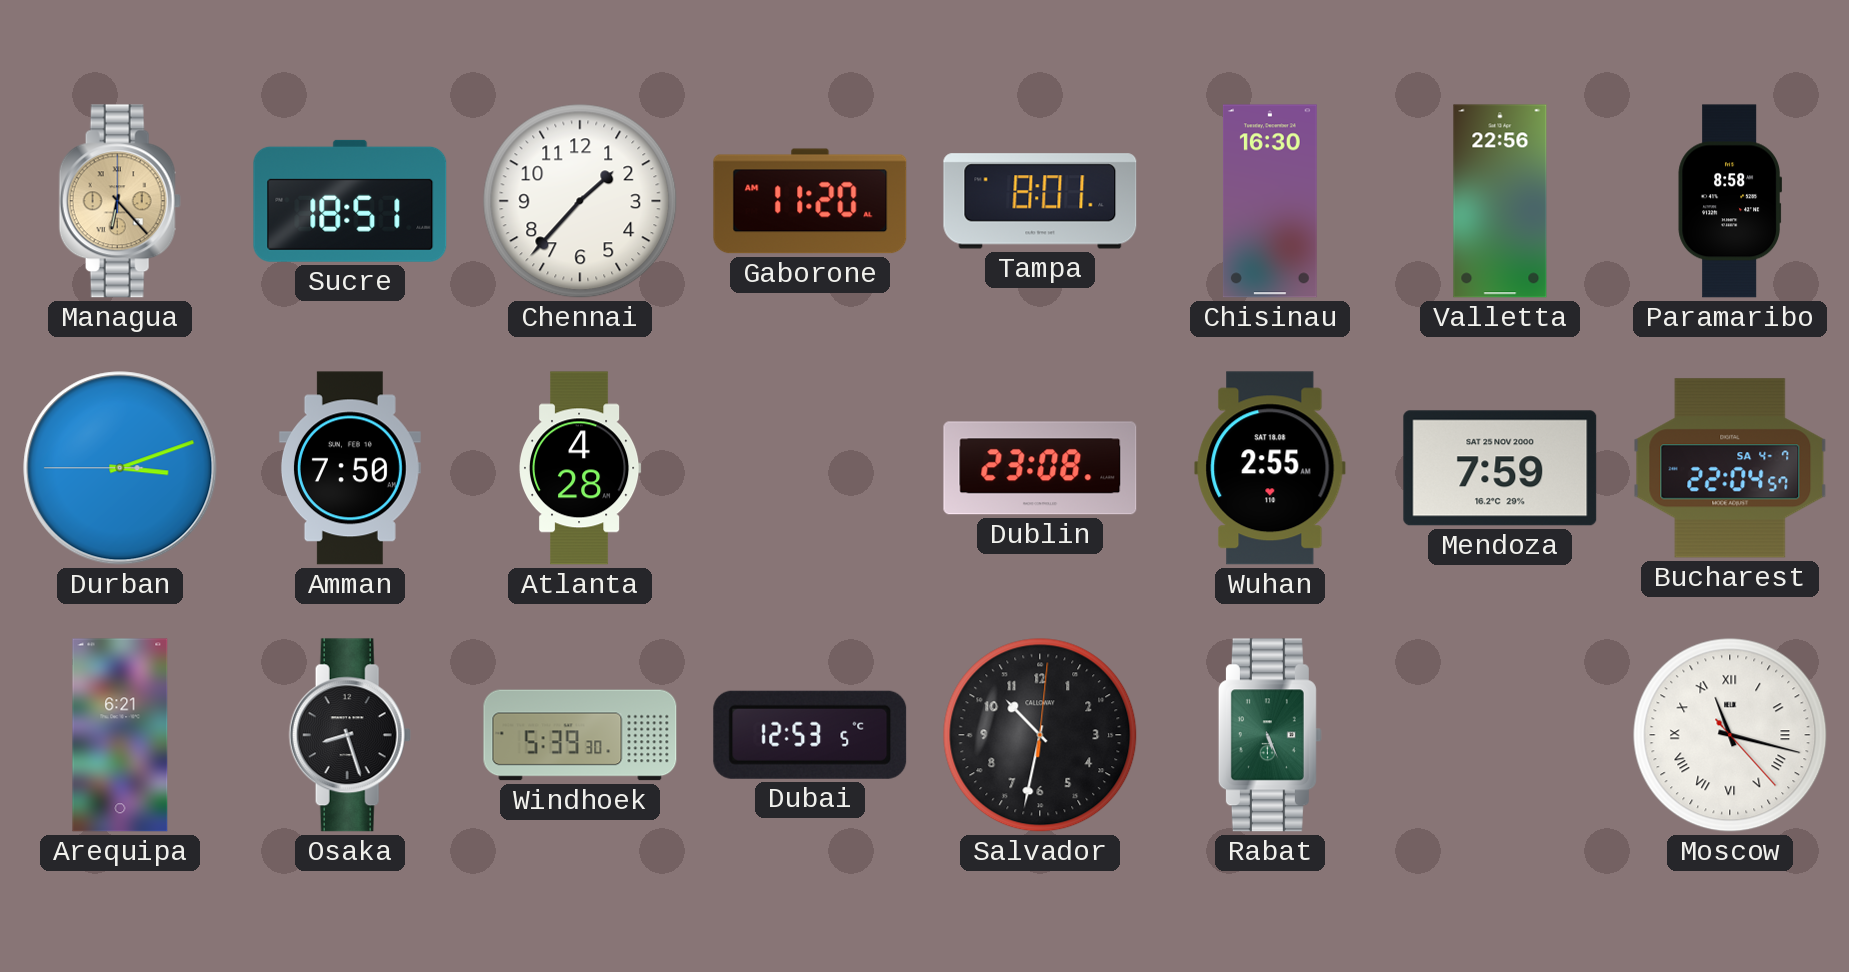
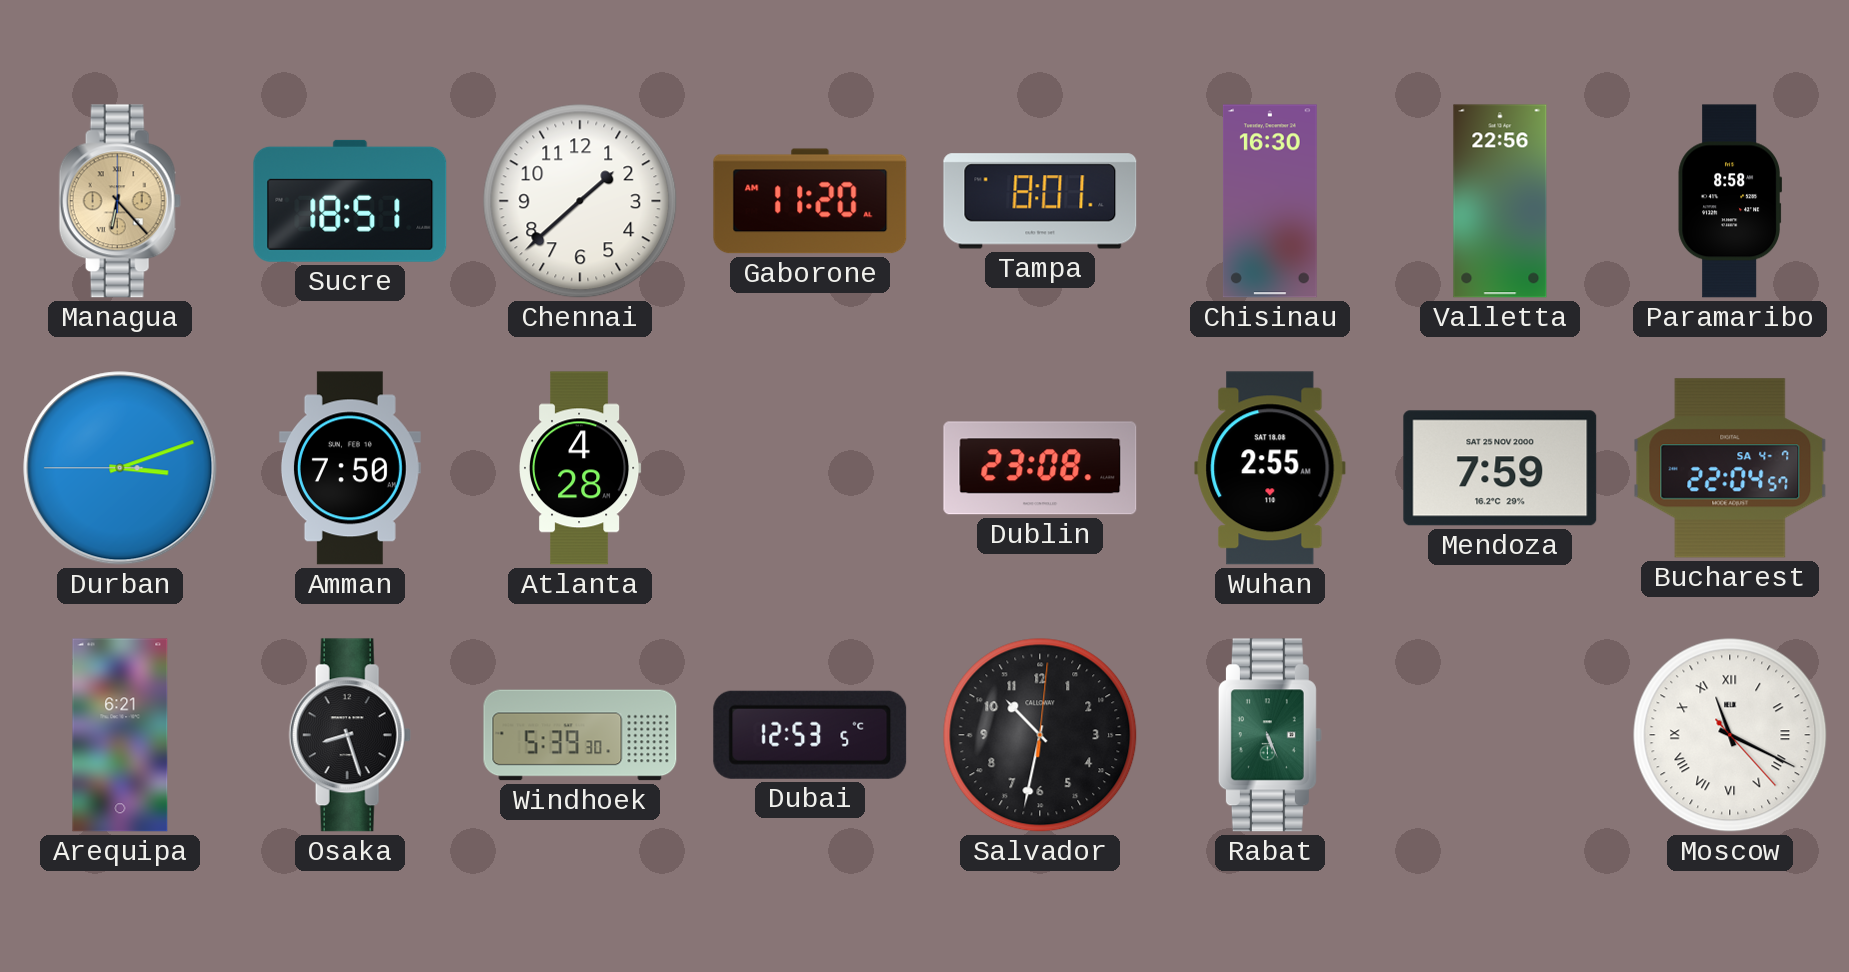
Chennai: 1:37 -> 1:38 (580, 201)
Moscow: 11:17 -> 11:19 (1730, 735)
